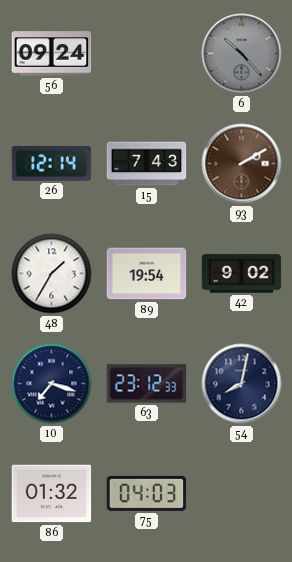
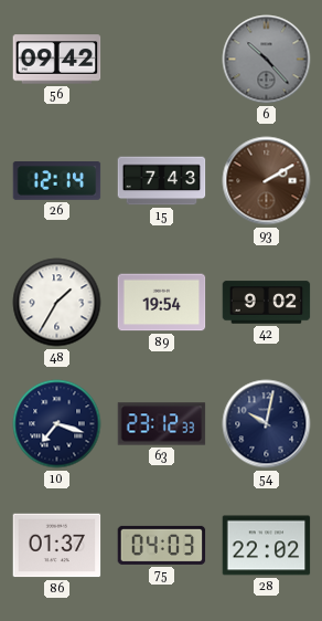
56: 09:24 -> 09:42 (57, 60)
54: 8:02 -> 10:02 (267, 424)
86: 01:32 -> 01:37 (57, 546)
28: none -> 22:02 (267, 546)
